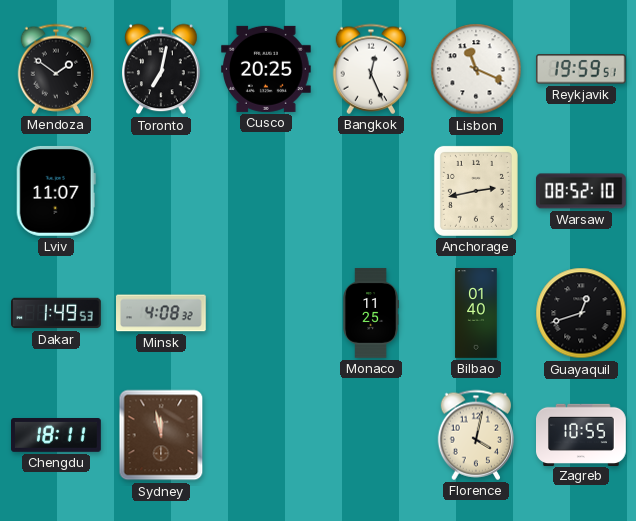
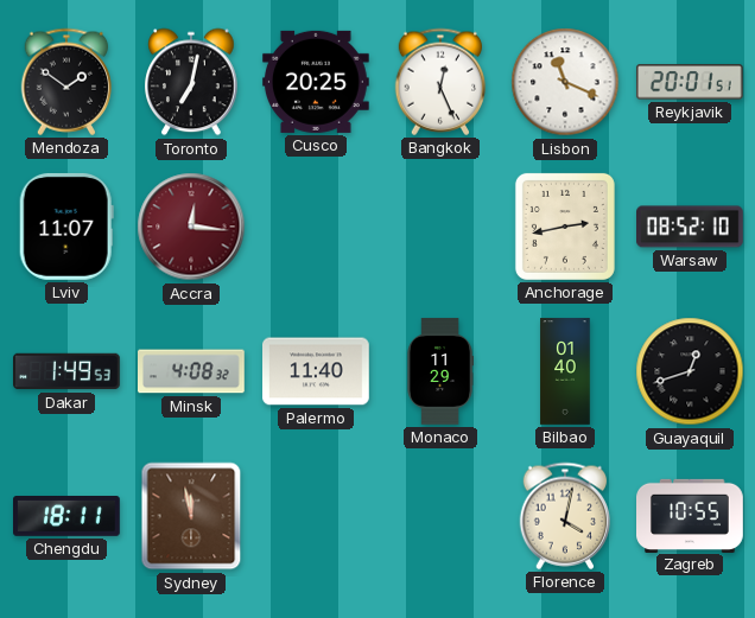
Reykjavik: 19:59 -> 20:01 (690, 82)
Accra: none -> 12:16 (191, 227)
Palermo: none -> 11:40 (317, 371)
Monaco: 11:25 -> 11:29 (439, 371)
